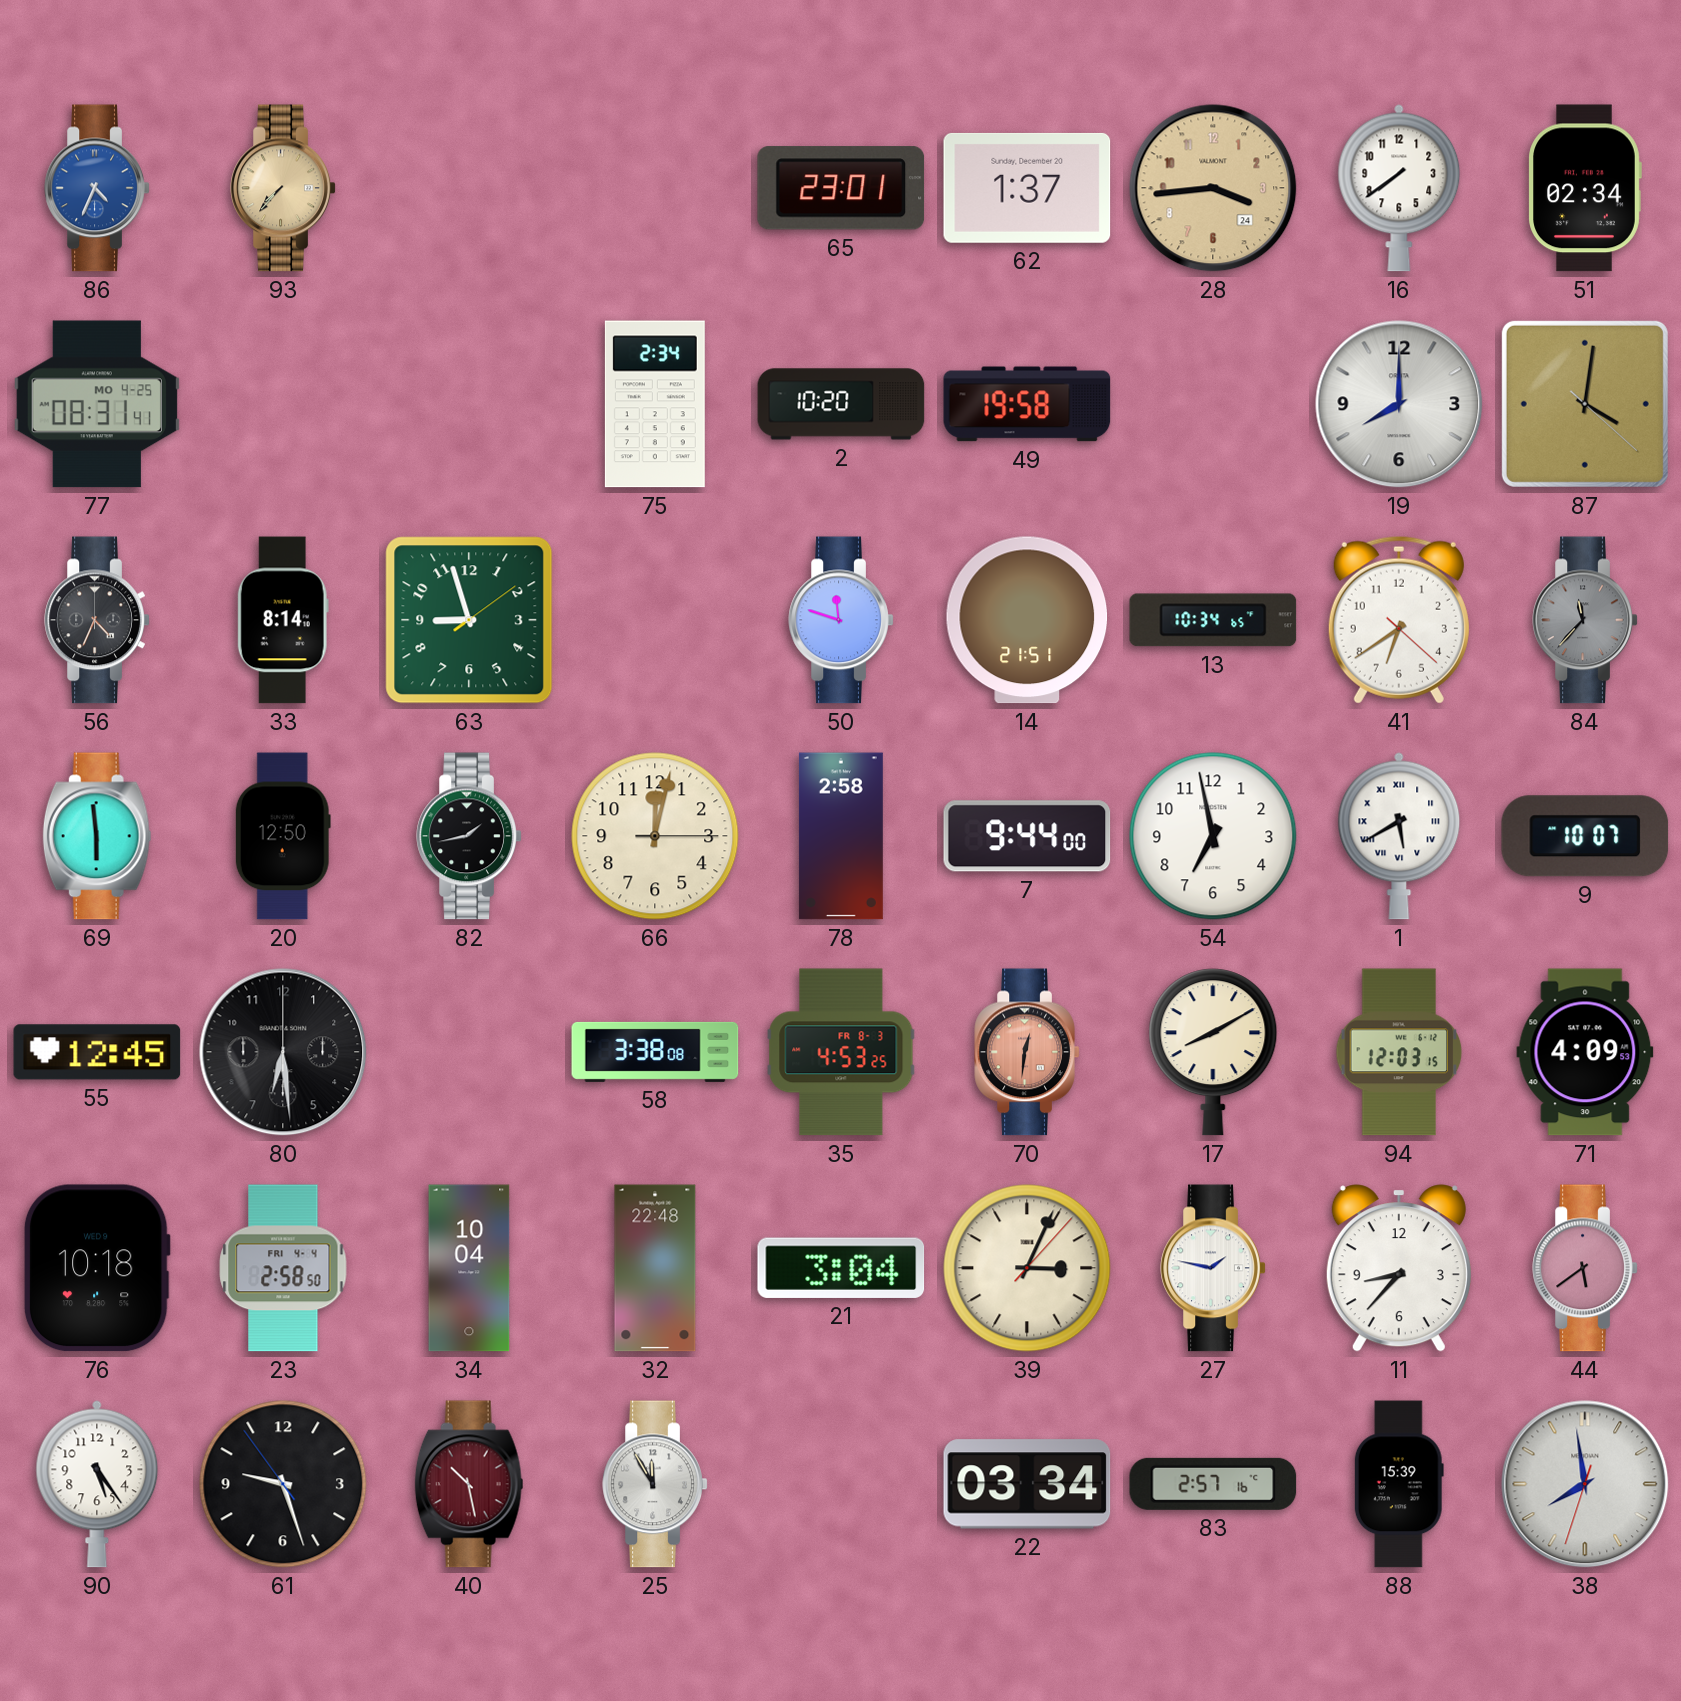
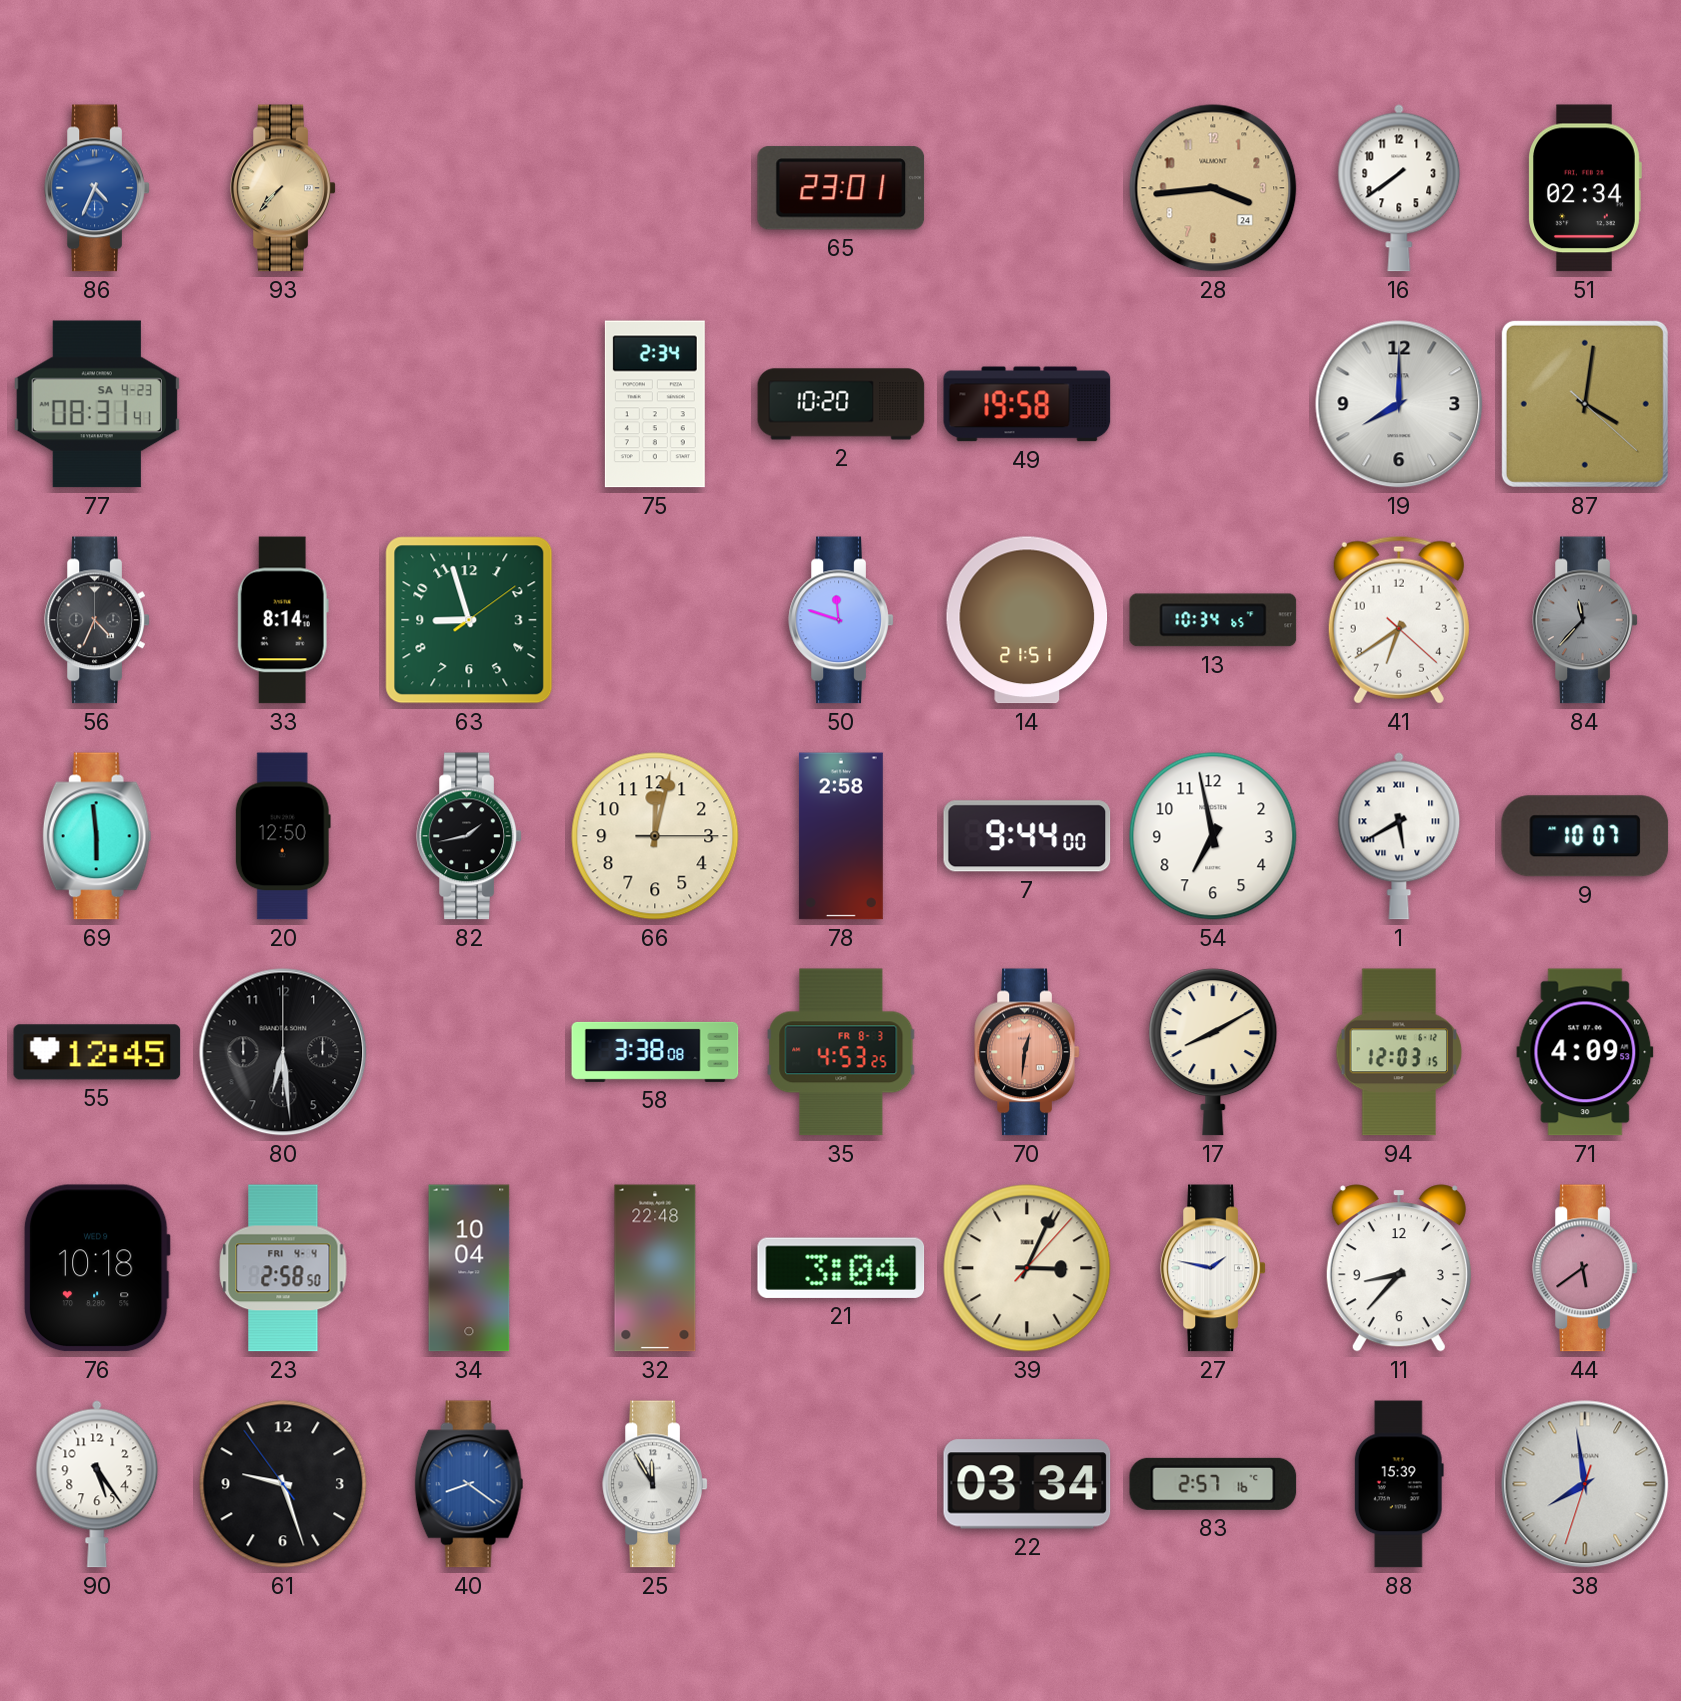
62: 1:37 -> none (1027, 188)
77 date: MO 4-25 -> SA 4-23 (97, 404)
40: 10:28 -> 8:21 (469, 1484)
40 dial: burgundy -> blue (469, 1484)
